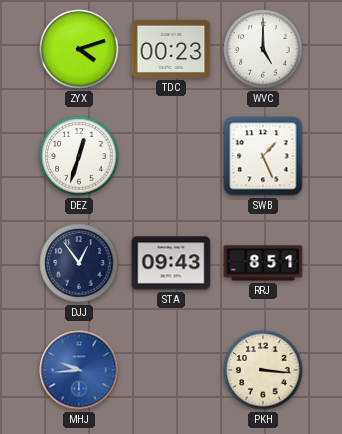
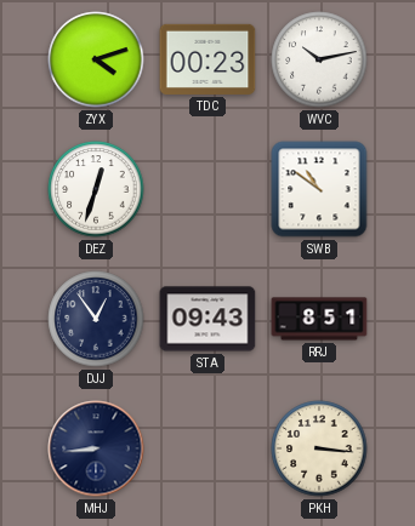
WVC: 5:00 -> 10:13 (319, 59)
SWB: 1:26 -> 10:51 (319, 189)
MHJ: 9:44 -> 8:44 (96, 448)
MHJ dial: blue -> navy (96, 448)
